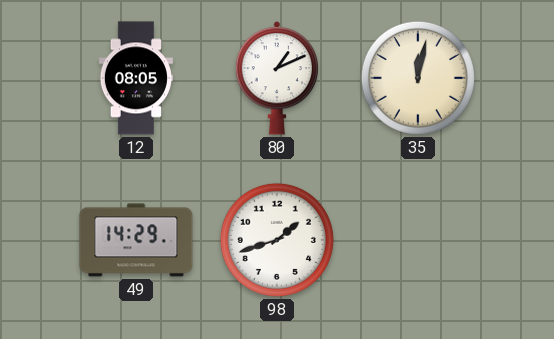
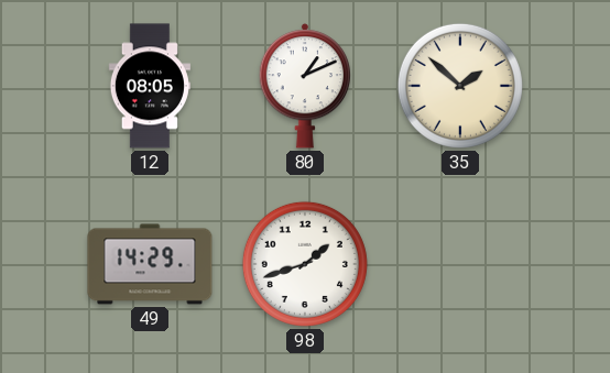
35: 12:02 -> 1:52 (460, 86)
